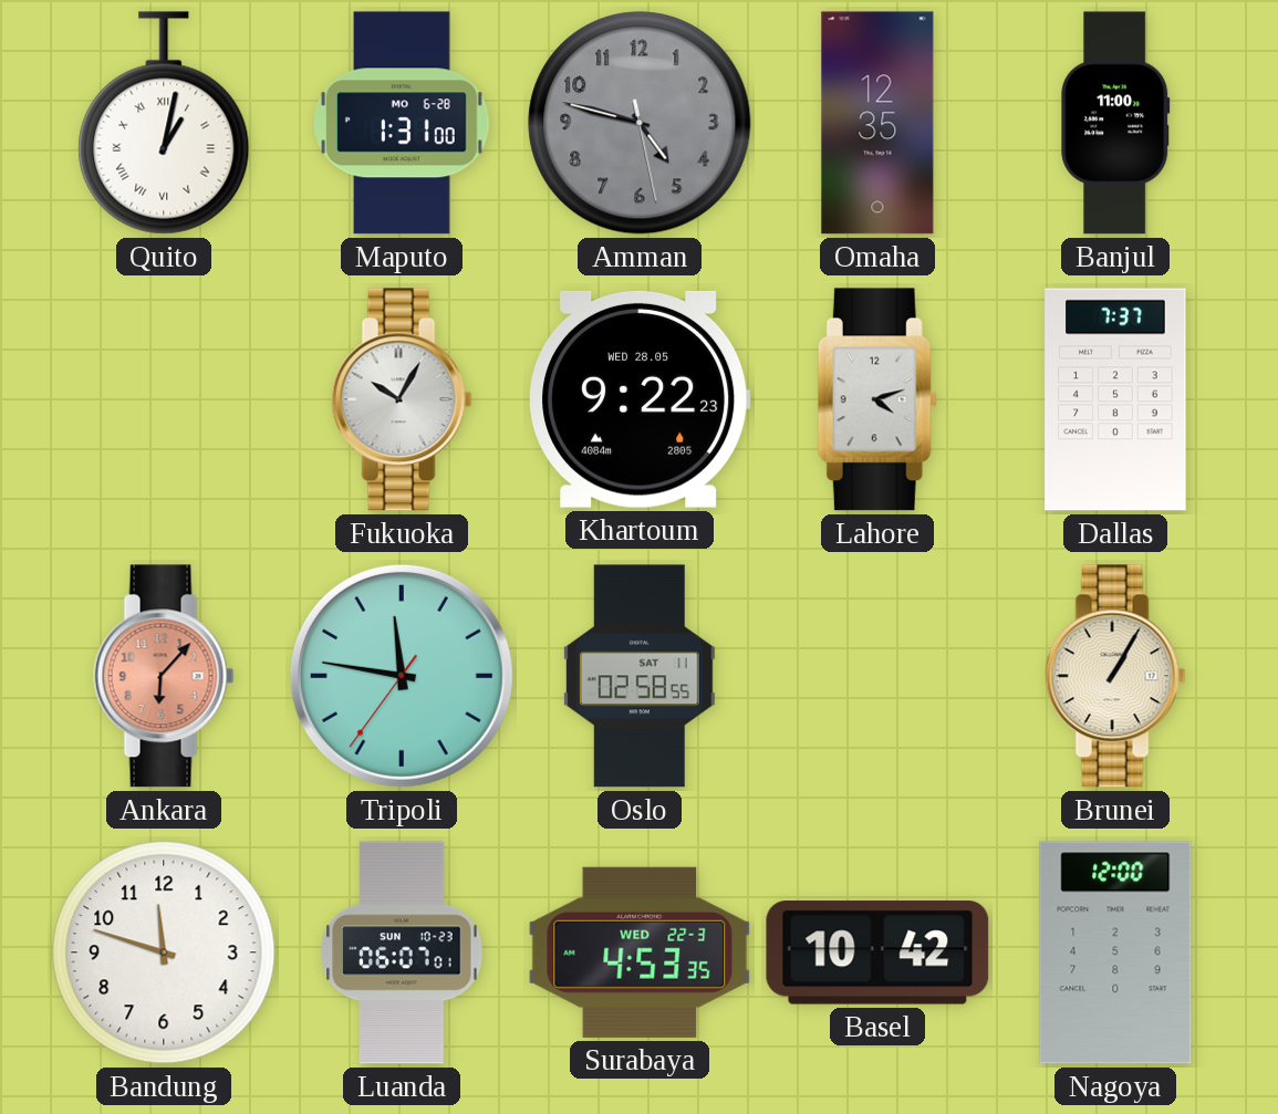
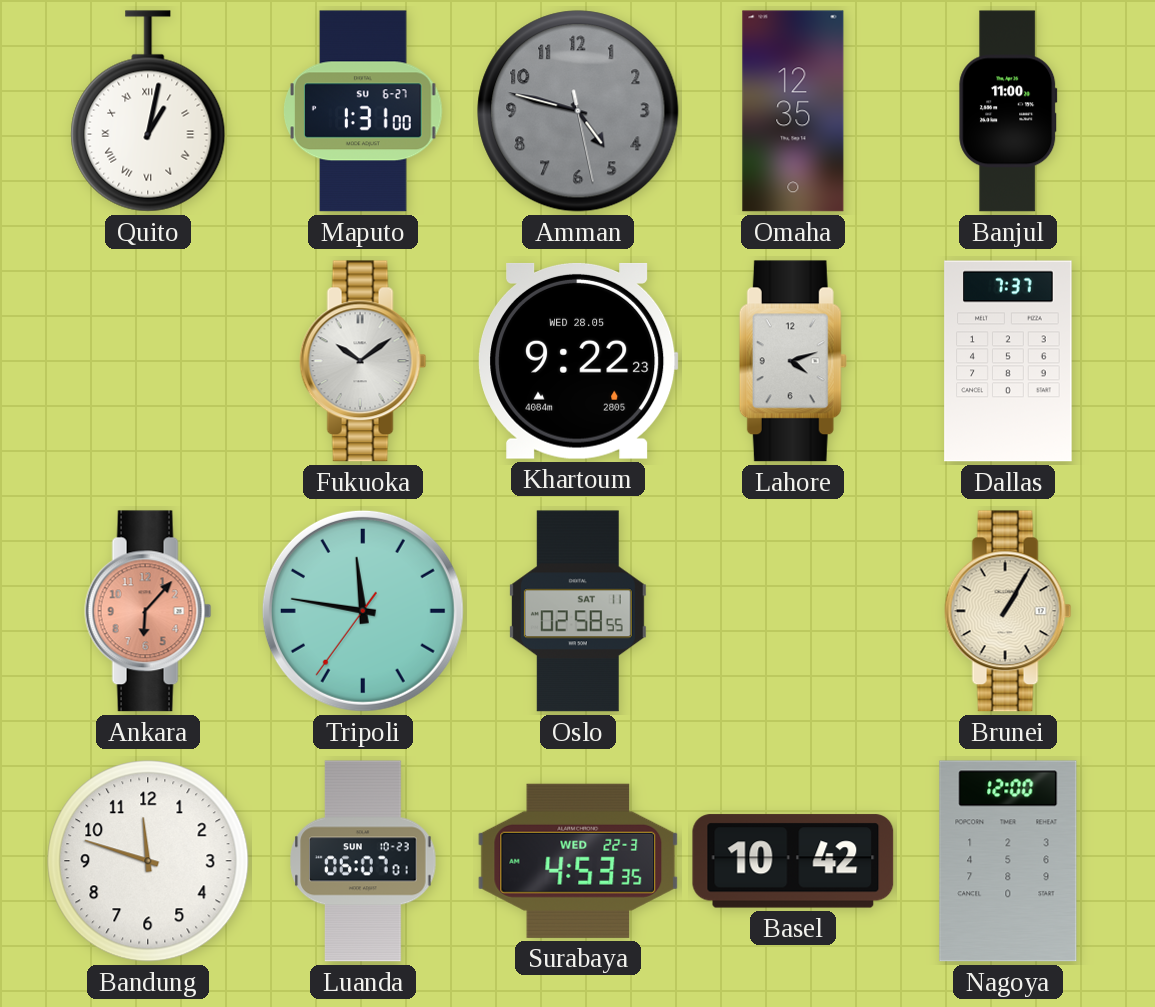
Maputo date: MO 6-28 -> SU 6-27 (363, 111)
Fukuoka: 10:05 -> 10:09 (363, 361)
